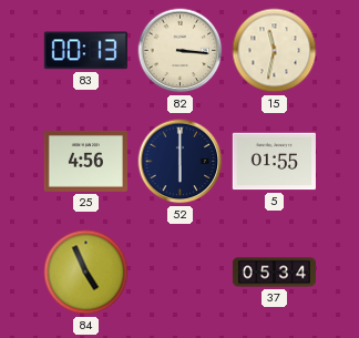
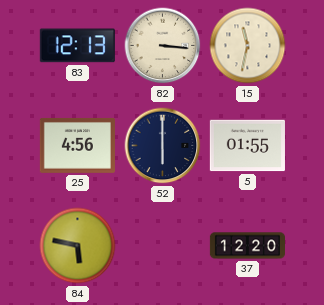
83: 00:13 -> 12:13 (77, 46)
84: 4:56 -> 5:47 (78, 246)
37: 05:34 -> 12:20 (247, 246)
